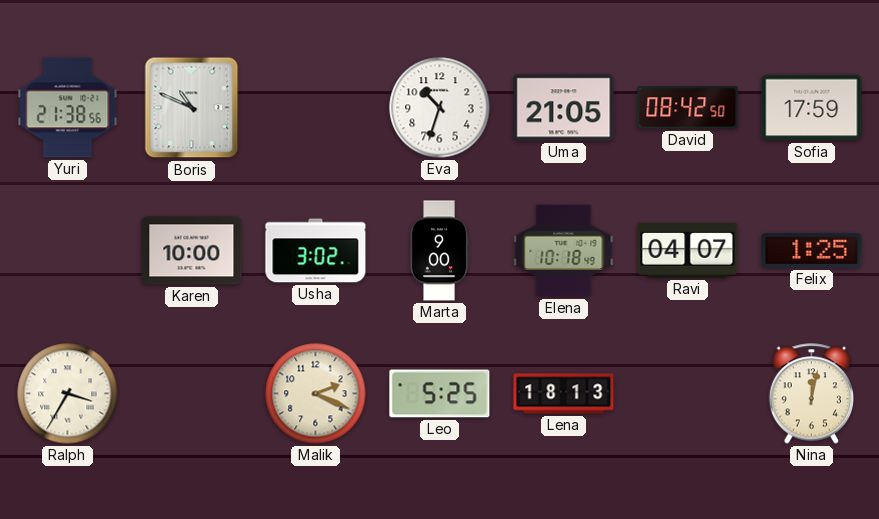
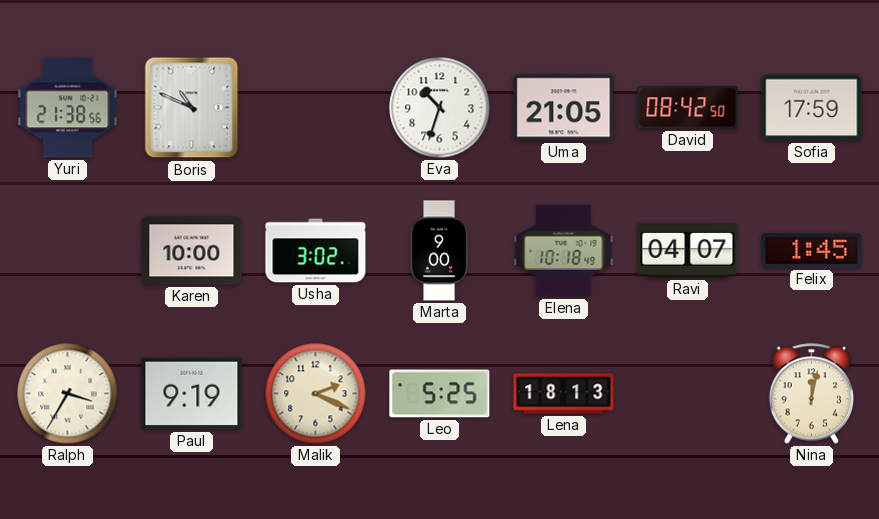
Felix: 1:25 -> 1:45 (812, 250)
Paul: none -> 9:19 (192, 394)
